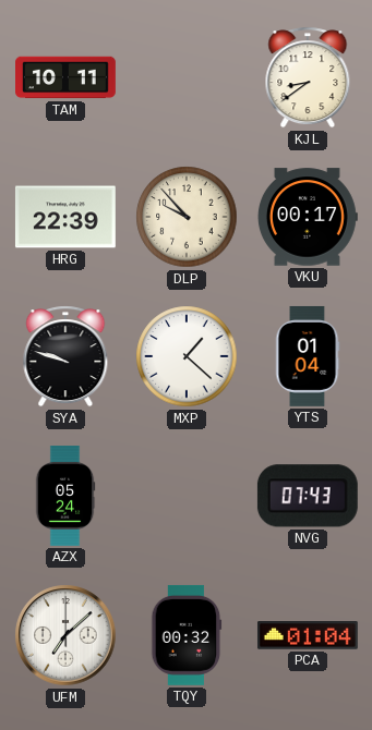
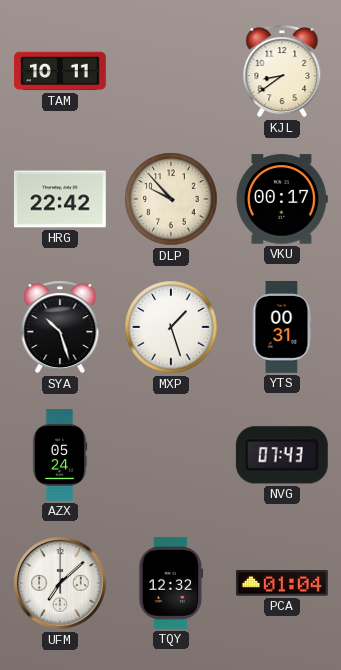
HRG: 22:39 -> 22:42 (60, 199)
SYA: 9:48 -> 10:27 (60, 327)
MXP: 1:22 -> 1:27 (171, 327)
YTS: 01:04 -> 00:31 (282, 327)
TQY: 00:32 -> 12:32 (171, 583)
